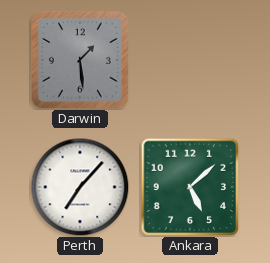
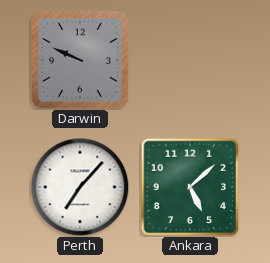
Darwin: 1:29 -> 9:49 (81, 61)
